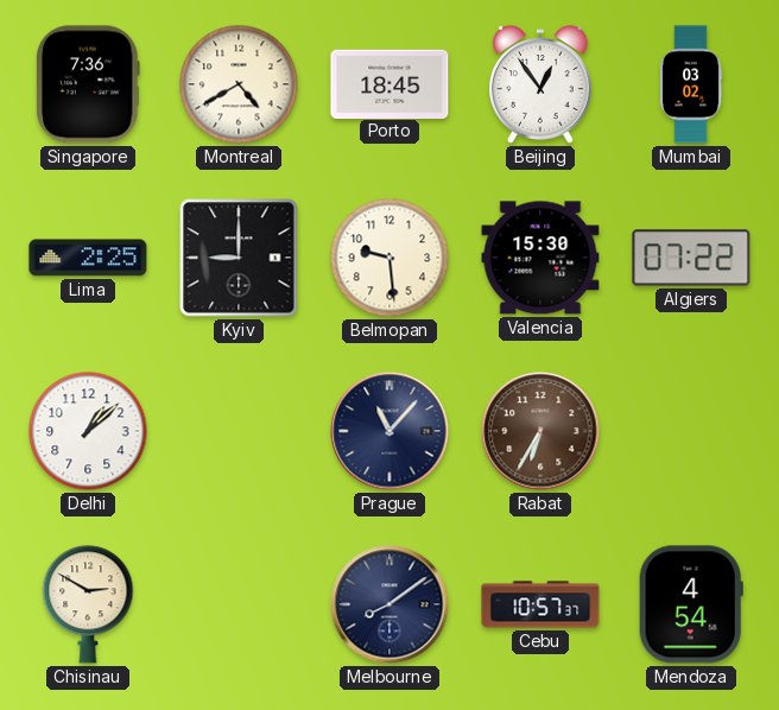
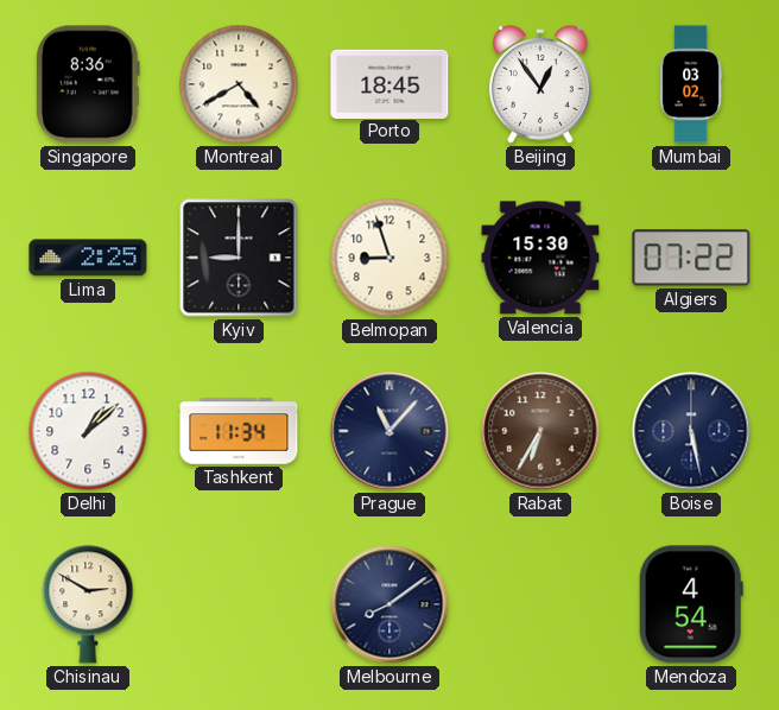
Singapore: 7:36 -> 8:36 (89, 84)
Belmopan: 9:29 -> 8:57 (389, 258)
Tashkent: none -> 11:34 (239, 431)
Boise: none -> 5:28 (691, 431)
Cebu: 10:57 -> none (540, 604)
